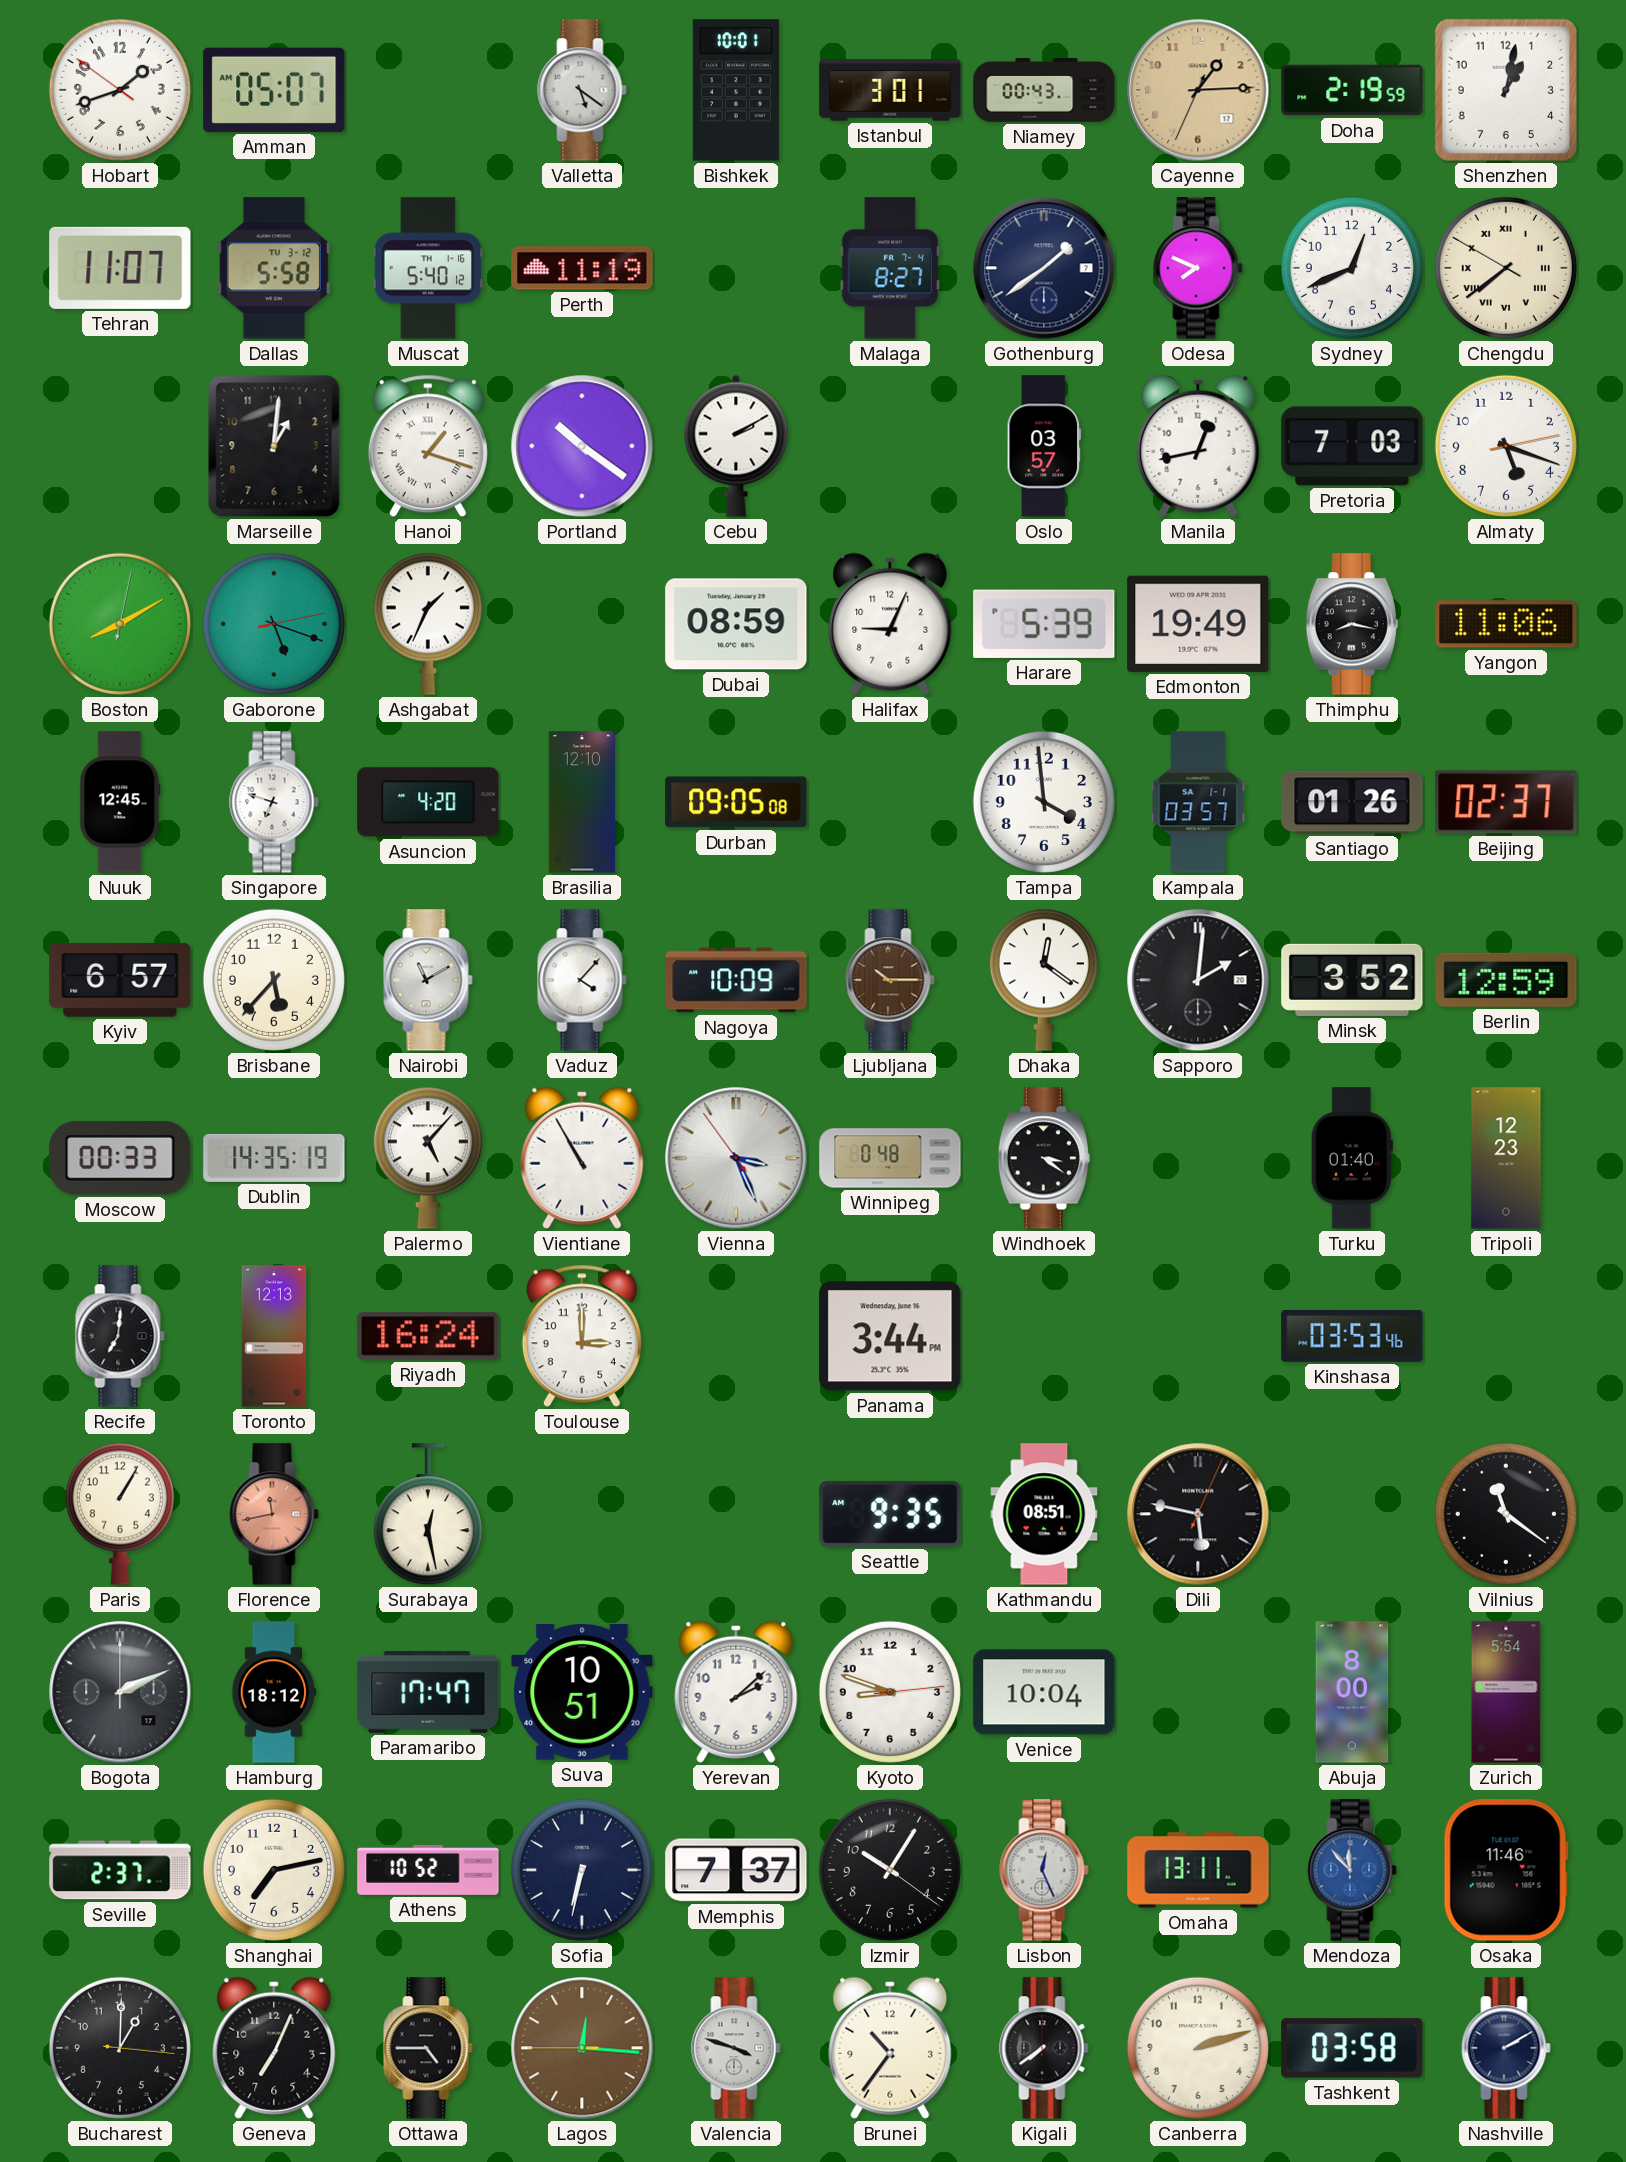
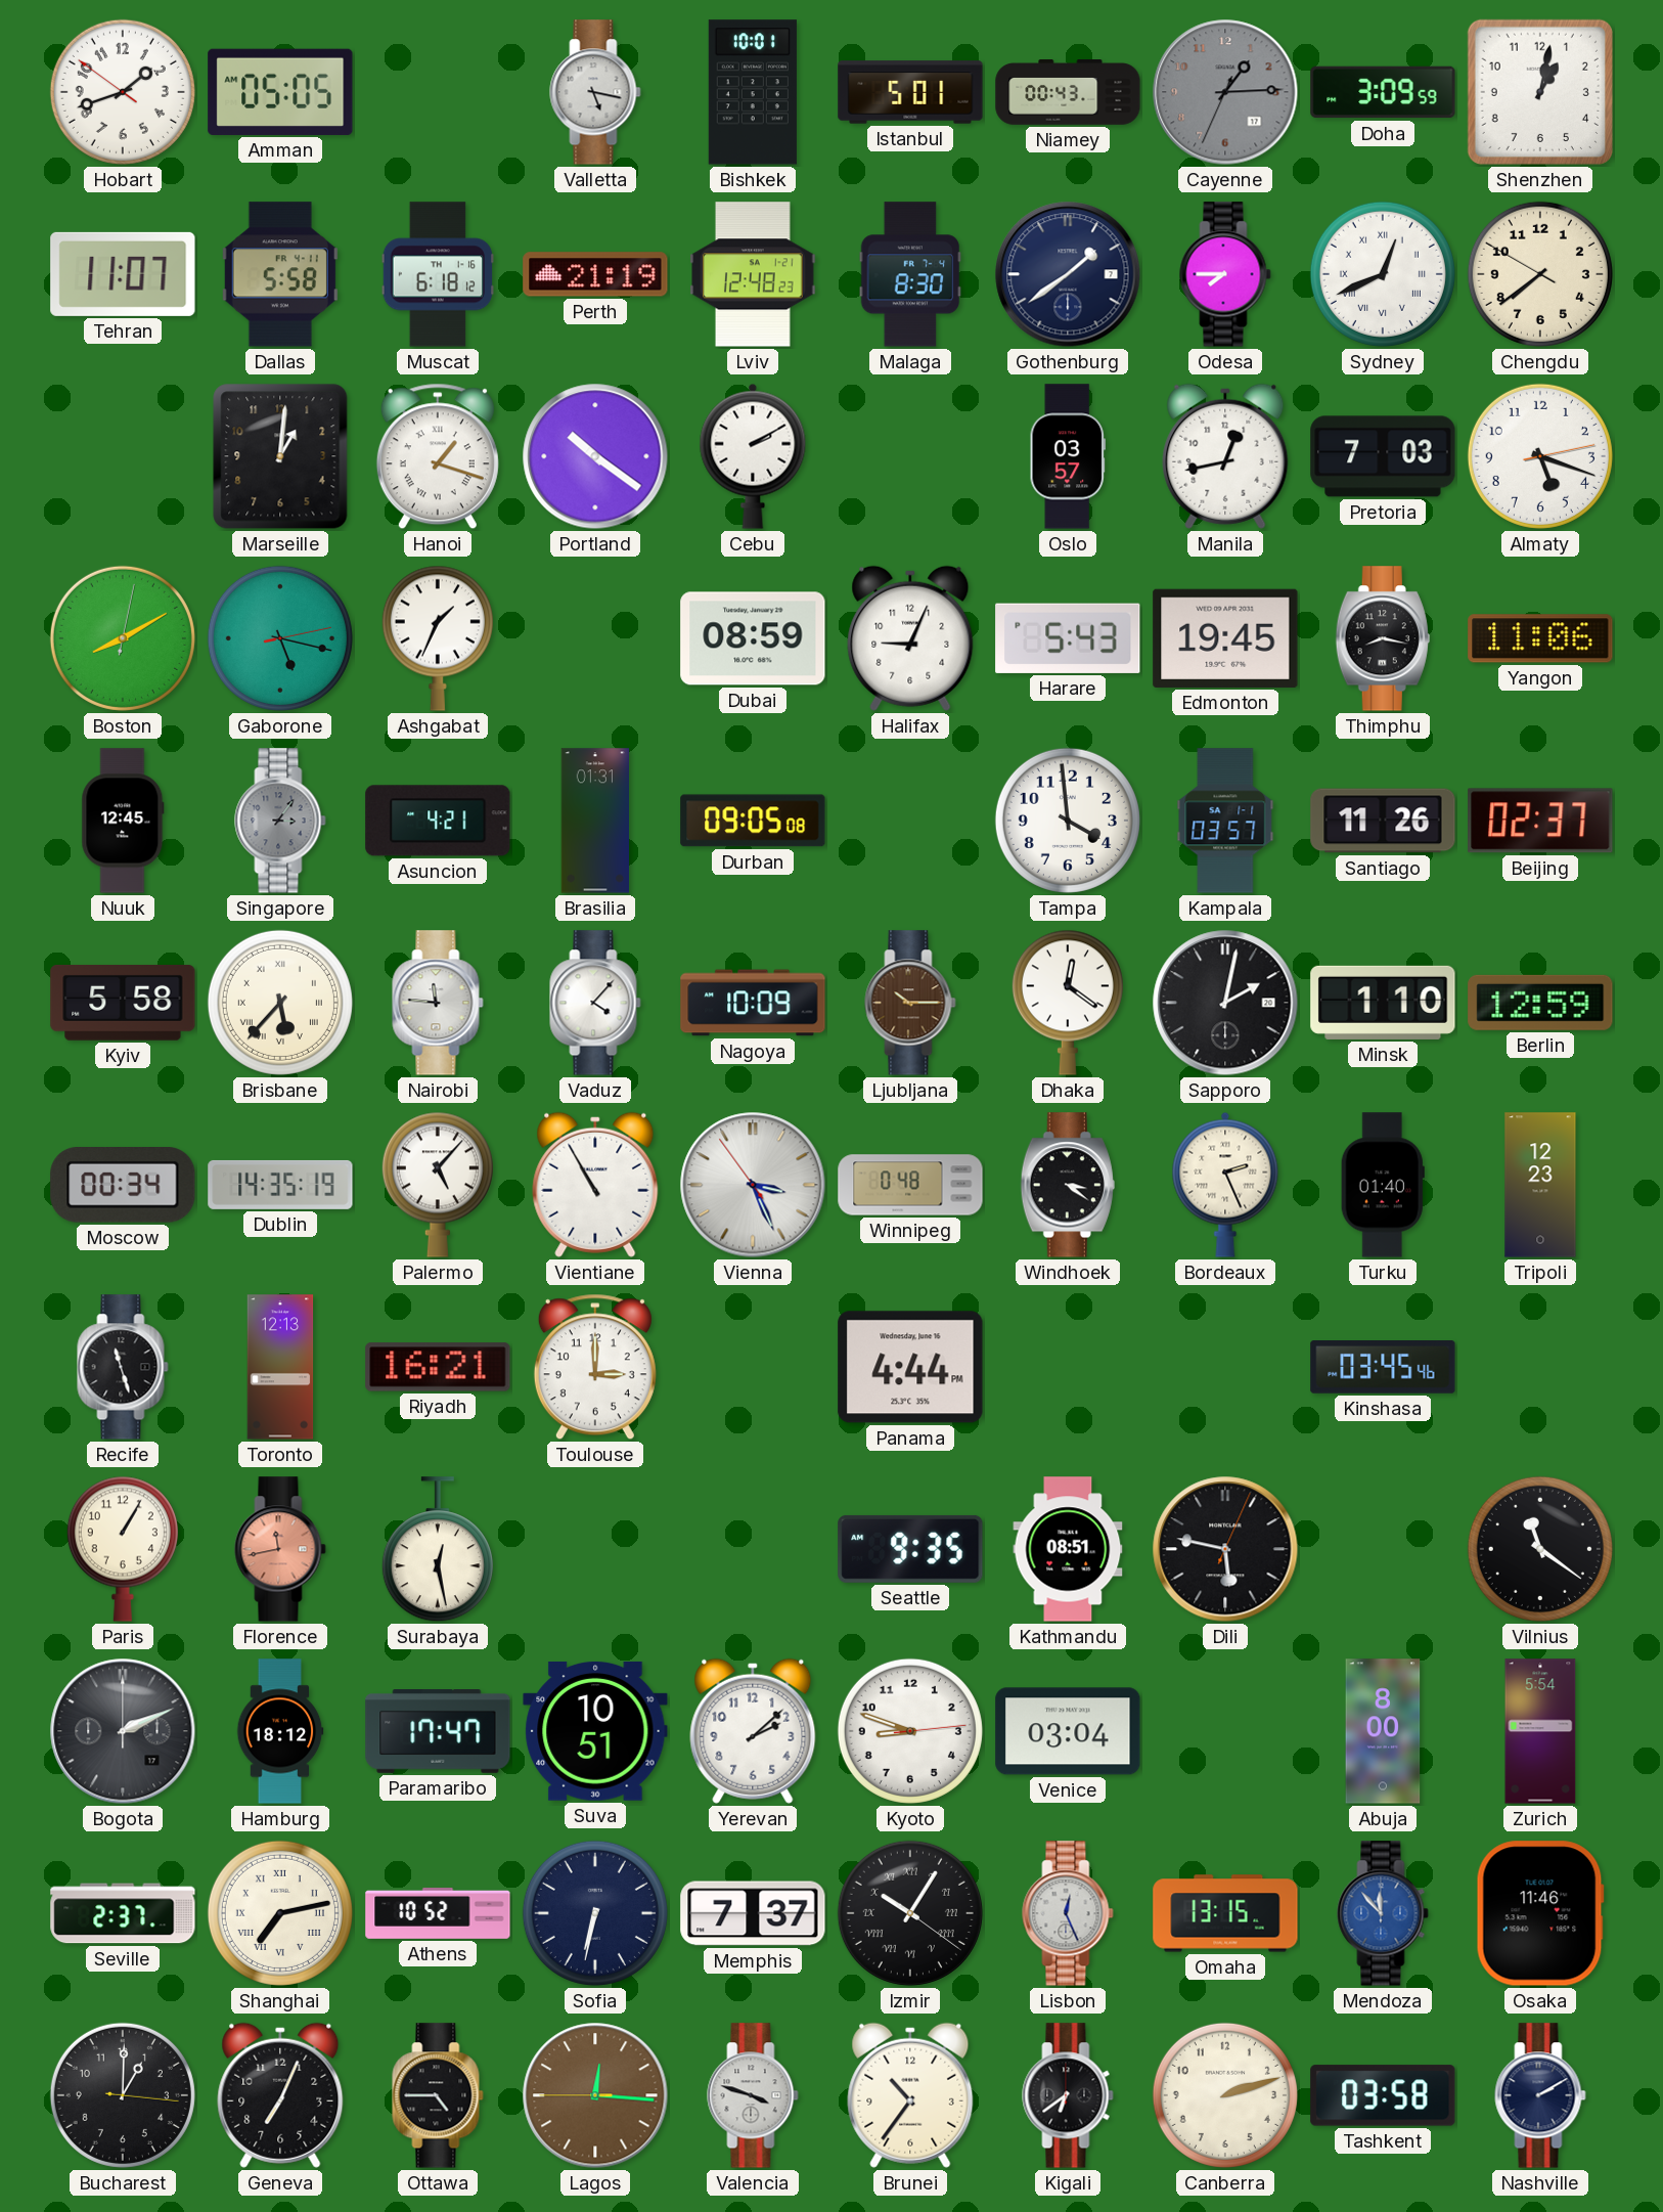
Amman: 05:07 -> 05:05 (280, 92)
Valletta: 5:21 -> 5:17 (595, 92)
Istanbul: 3:01 -> 5:01 (910, 92)
Cayenne dial: champagne -> grey (1225, 92)
Doha: 2:19 -> 3:09 (1383, 92)
Dallas date: TU 3-12 -> FR 4-11 (280, 274)
Muscat: 5:40 -> 6:18 (437, 274)
Perth: 11:19 -> 21:19 (595, 274)
Lviv: none -> 12:48 (753, 274)
Malaga: 8:27 -> 8:30 (910, 274)
Odesa: 7:49 -> 7:45 (1225, 274)
Sydney numerals: Arabic -> Roman (1383, 274)
Chengdu numerals: Roman -> Arabic (1540, 274)
Gaborone: 5:18 -> 5:17 (280, 638)
Harare: 5:39 -> 5:43 (1068, 638)
Edmonton: 19:49 -> 19:45 (1225, 638)
Singapore: 6:48 -> 3:06 (280, 821)
Singapore dial: white -> grey (280, 821)
Asuncion: 4:20 -> 4:21 (438, 821)
Brasilia: 12:10 -> 01:31 (595, 821)
Santiago: 01:26 -> 11:26 (1383, 821)
Kyiv: 6:57 -> 5:58 (123, 1004)
Brisbane numerals: Arabic -> Roman (280, 1003)
Nairobi: 11:10 -> 11:46 (438, 1003)
Sapporo: 2:01 -> 2:02 (1225, 1003)
Minsk: 3:52 -> 1:10 (1383, 1003)
Moscow: 00:33 -> 00:34 (123, 1186)
Bordeaux: none -> 2:26 (1225, 1185)
Recife: 7:01 -> 11:27 (123, 1367)
Riyadh: 16:24 -> 16:21 (438, 1367)
Panama: 3:44 -> 4:44 (910, 1367)
Kinshasa: 03:53 -> 03:45 (1383, 1368)
Venice: 10:04 -> 03:04 (1068, 1731)
Shanghai numerals: Arabic -> Roman (280, 1913)
Izmir numerals: Arabic -> Roman (910, 1913)
Omaha: 13:11 -> 13:15 (1225, 1913)
Kigali: 7:39 -> 6:39 (1068, 2095)
